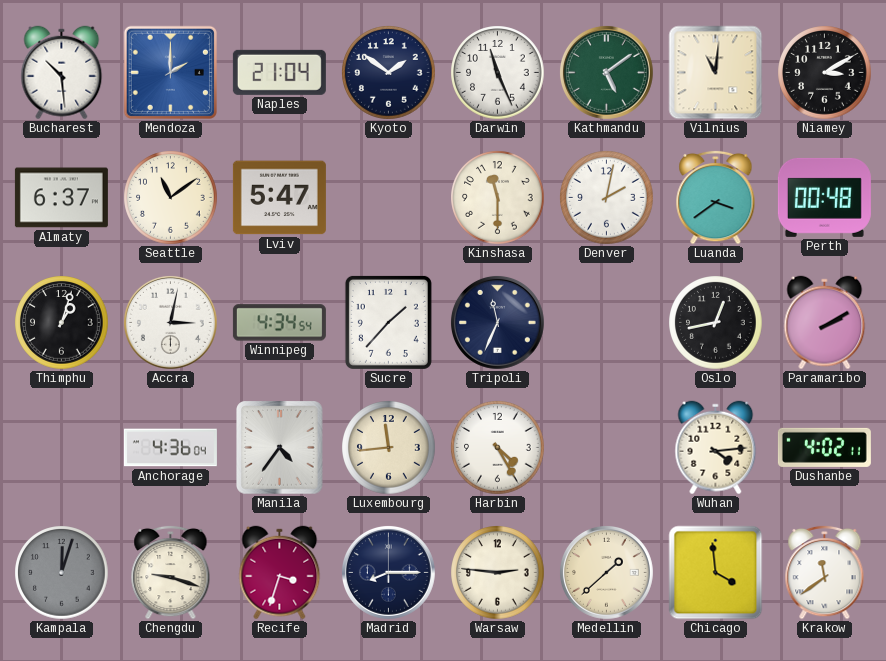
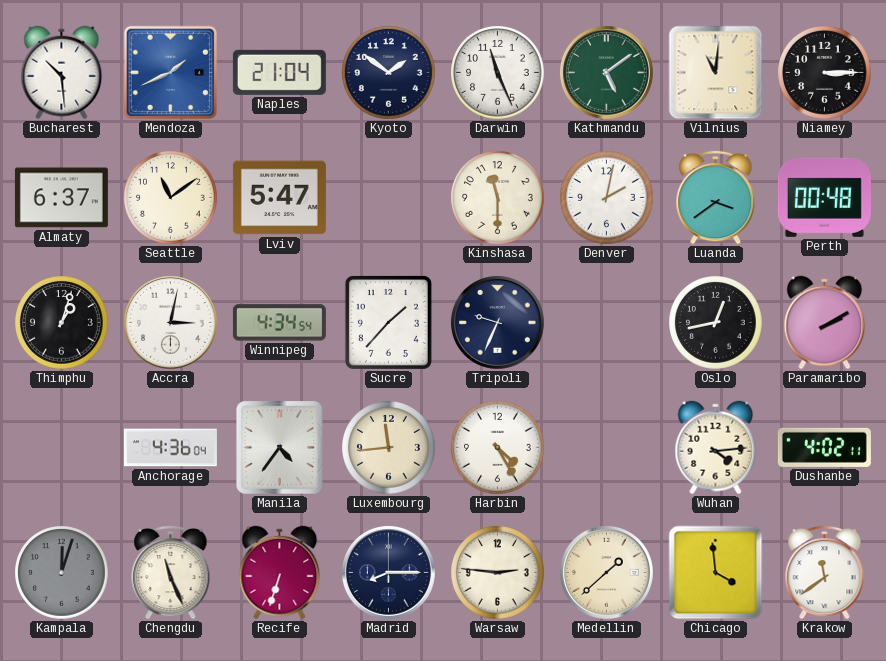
Mendoza: 2:00 -> 1:41 (170, 72)
Niamey: 3:10 -> 3:15 (825, 73)
Tripoli: 11:34 -> 9:34 (497, 322)
Chengdu: 9:18 -> 11:26 (171, 572)
Recife: 3:33 -> 6:33 (280, 573)
